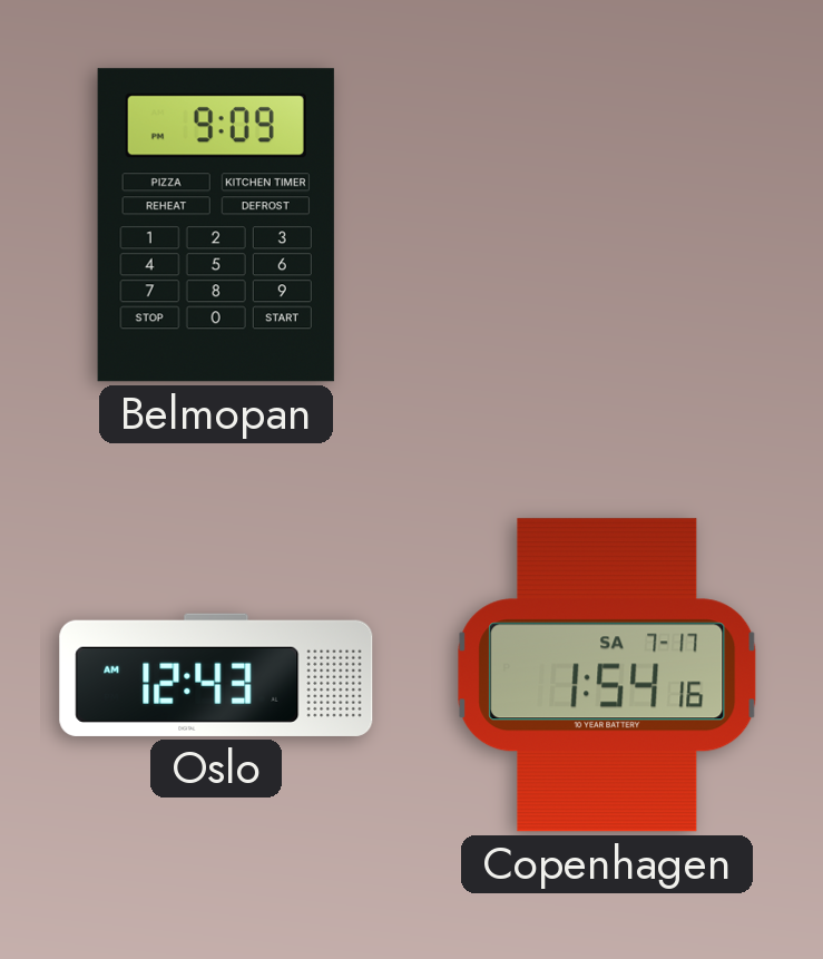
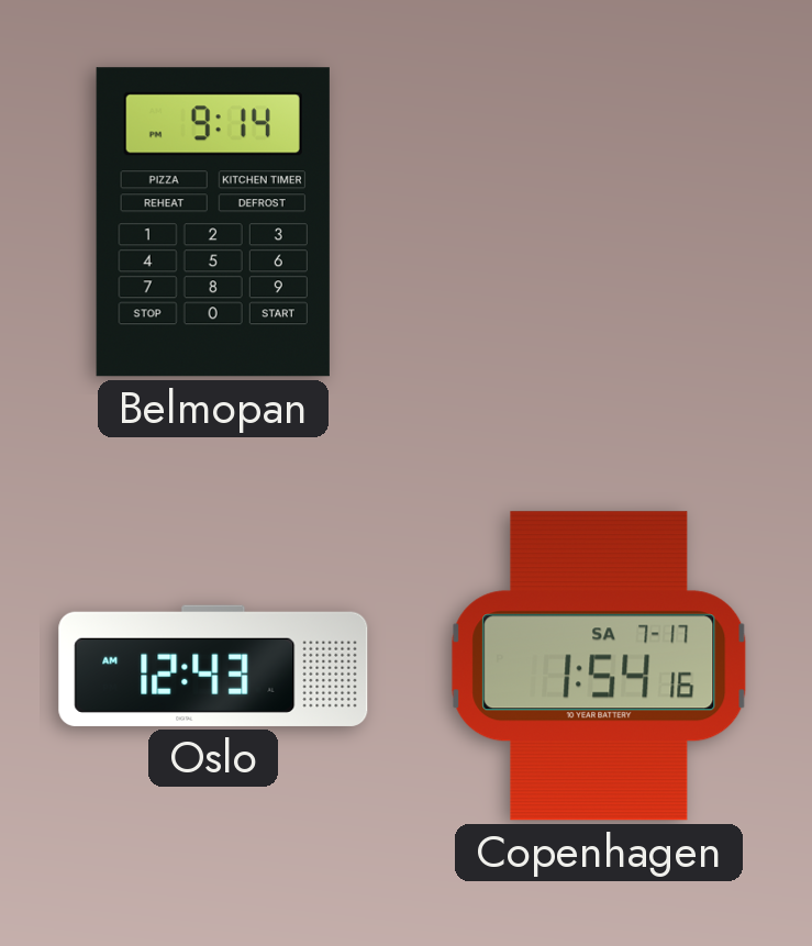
Belmopan: 9:09 -> 9:14 (213, 222)
